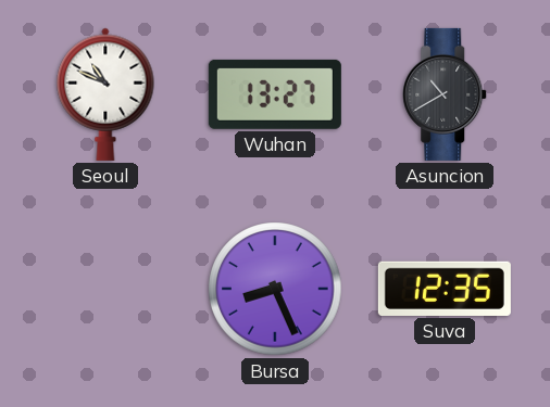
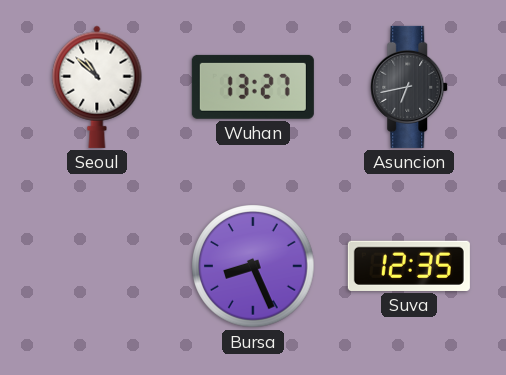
Seoul: 10:49 -> 10:52 (97, 87)
Asuncion: 10:40 -> 6:43 (410, 87)
